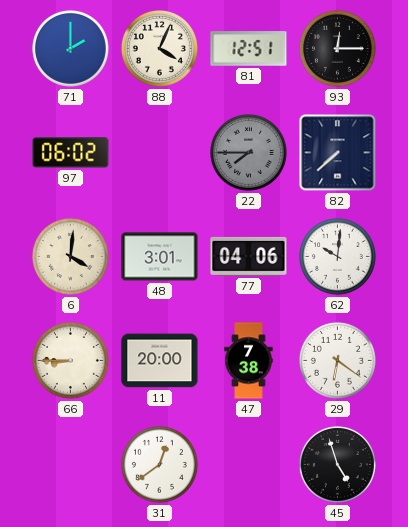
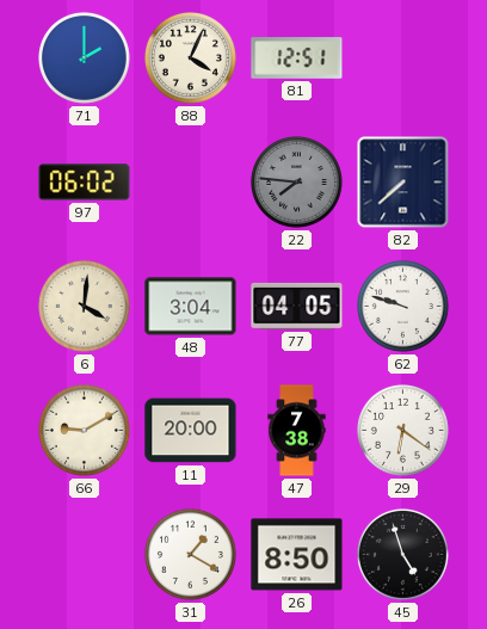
93: 12:15 -> none (337, 48)
22: 7:45 -> 7:46 (296, 181)
48: 3:01 -> 3:04 (191, 307)
77: 04:06 -> 04:05 (297, 306)
62: 10:01 -> 9:48 (402, 306)
66: 8:45 -> 9:10 (84, 430)
31: 12:39 -> 1:20 (190, 554)
26: none -> 8:50 (297, 555)
